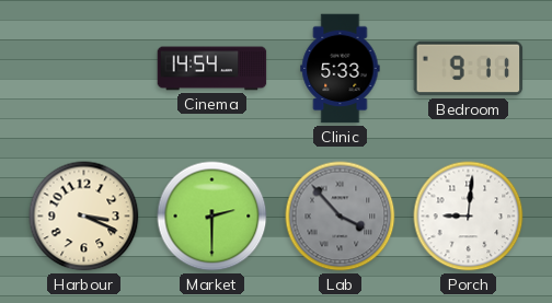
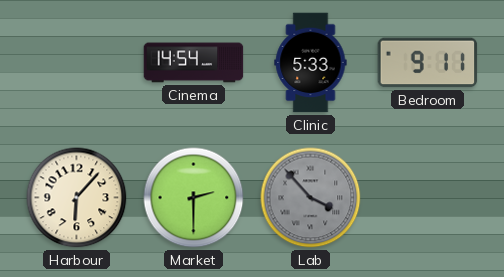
Harbour: 3:19 -> 6:07 (77, 198)
Porch: 9:01 -> none (469, 217)
